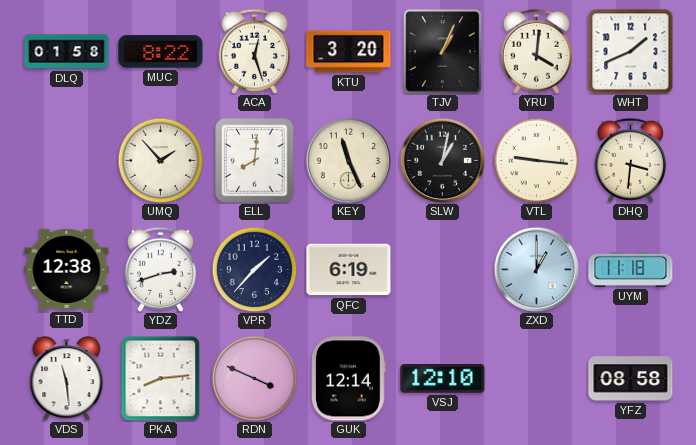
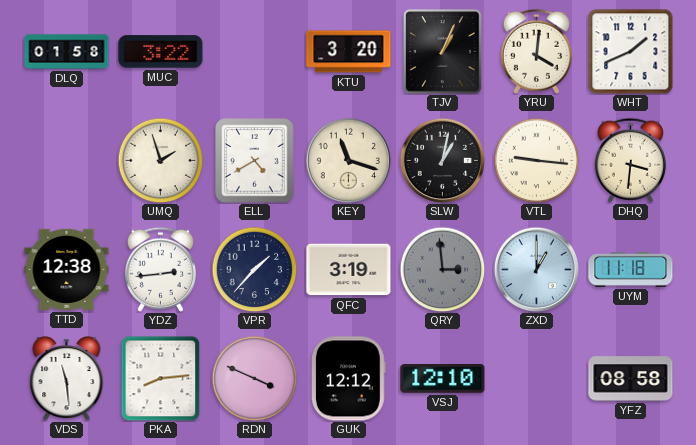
MUC: 8:22 -> 3:22 (161, 52)
ACA: 12:27 -> none (254, 51)
UMQ: 1:53 -> 1:57 (160, 160)
ELL: 8:01 -> 4:40 (255, 161)
KEY: 11:26 -> 11:18 (348, 160)
YDZ: 2:42 -> 2:44 (160, 269)
QFC: 6:19 -> 3:19 (349, 270)
QRY: none -> 2:59 (442, 269)
GUK: 12:14 -> 12:12 (349, 379)
